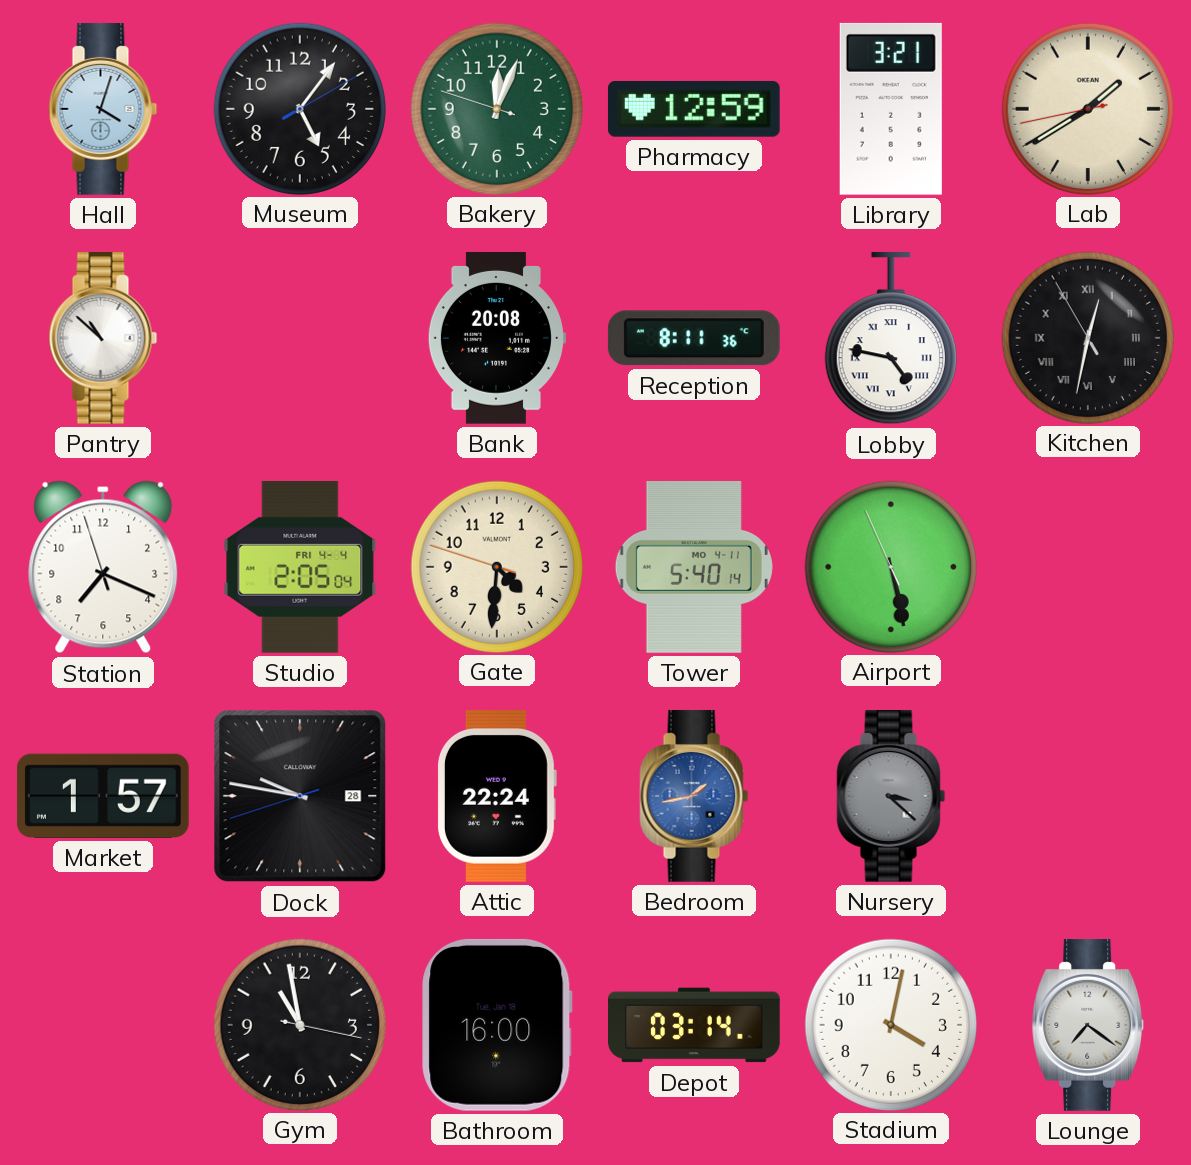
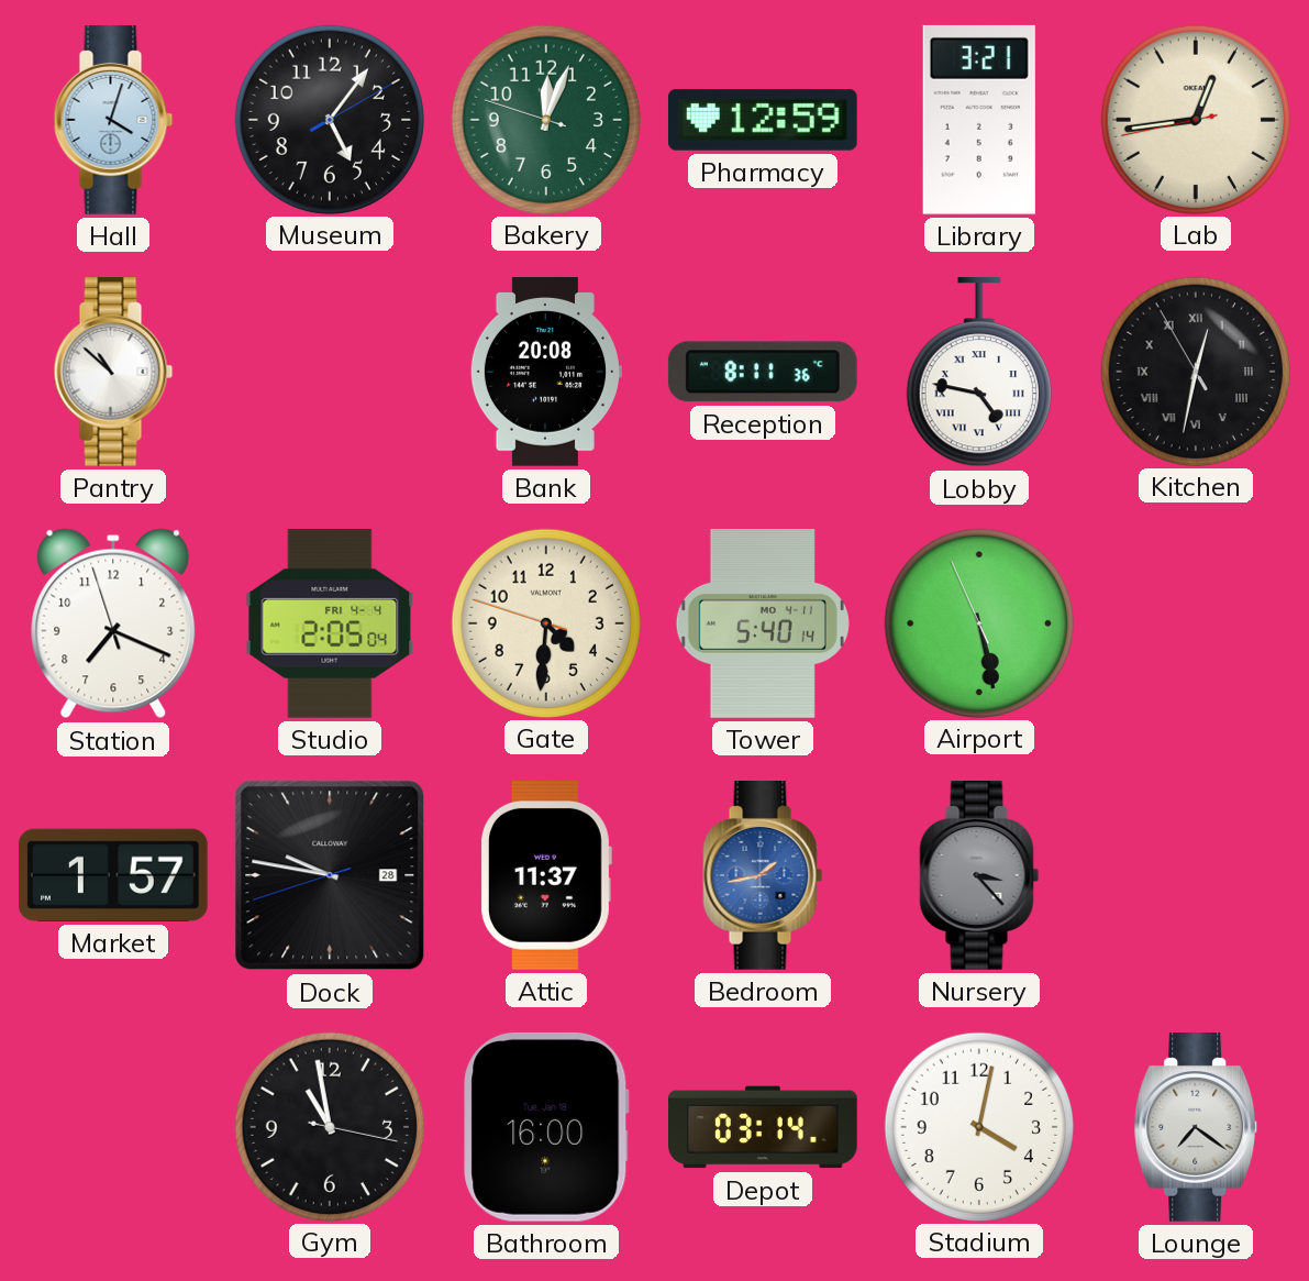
Lab: 1:39 -> 12:43 (1195, 119)
Attic: 22:24 -> 11:37 (545, 875)
Nursery: 3:22 -> 3:23 (979, 876)
